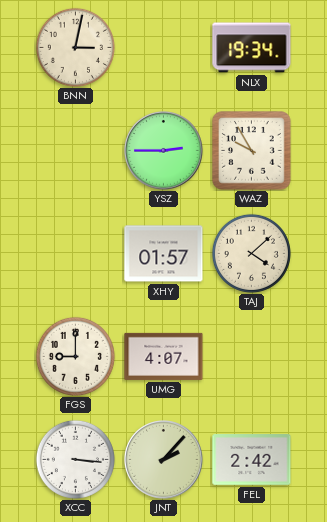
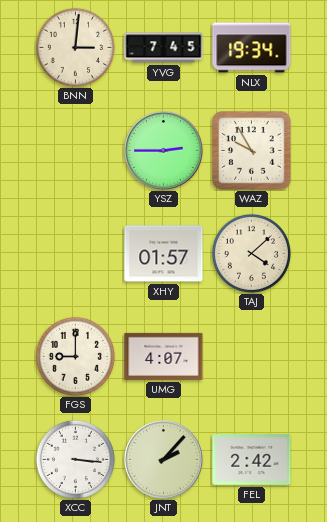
BNN: 3:02 -> 3:01 (75, 47)
YVG: none -> 7:45 (164, 48)
